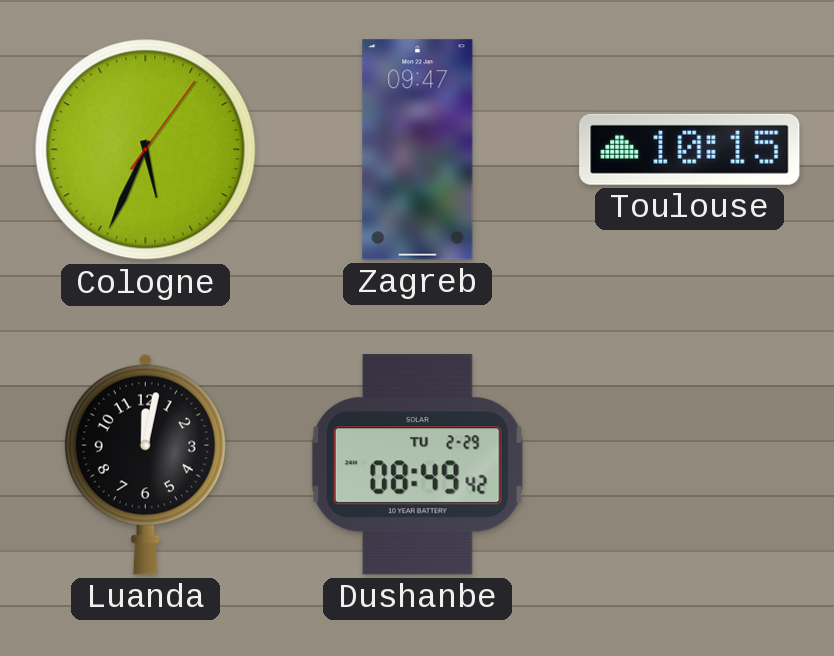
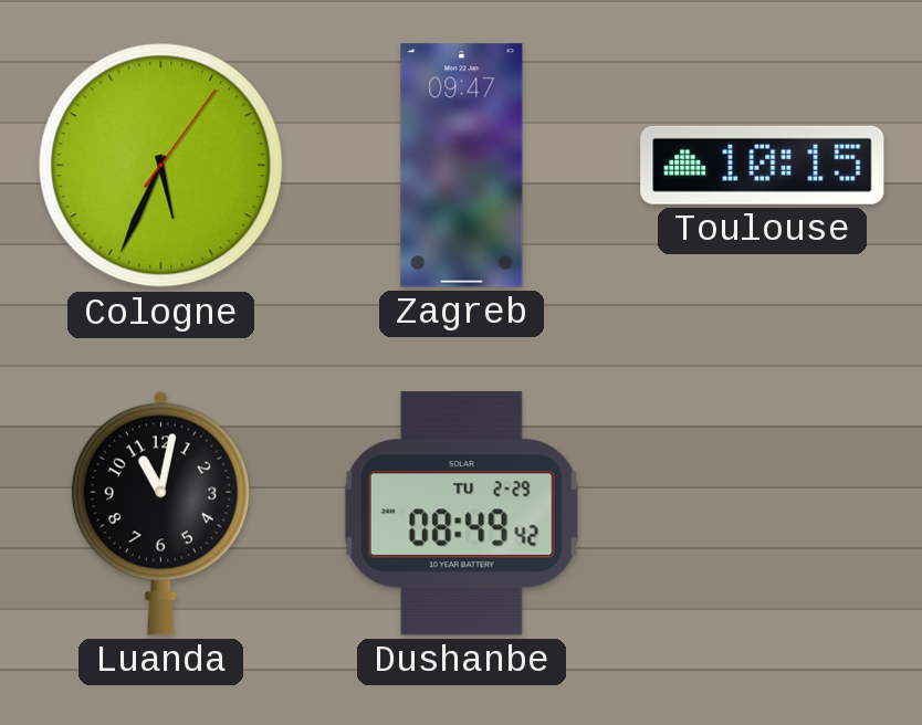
Luanda: 12:02 -> 11:02 (160, 513)
